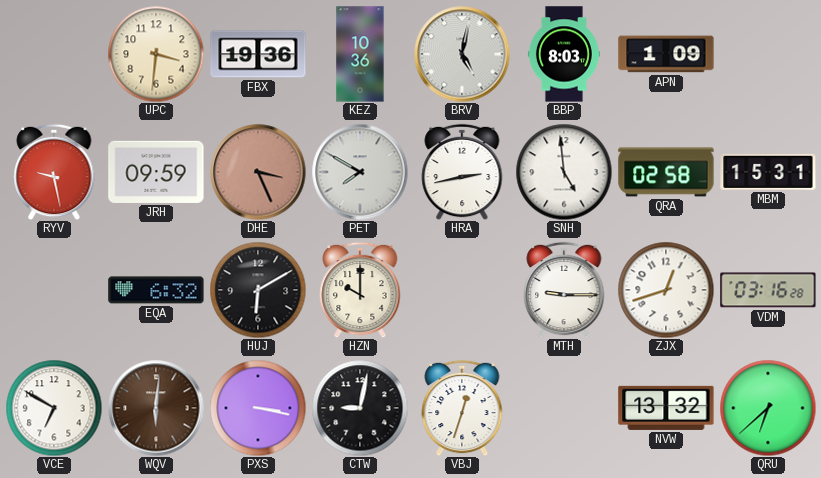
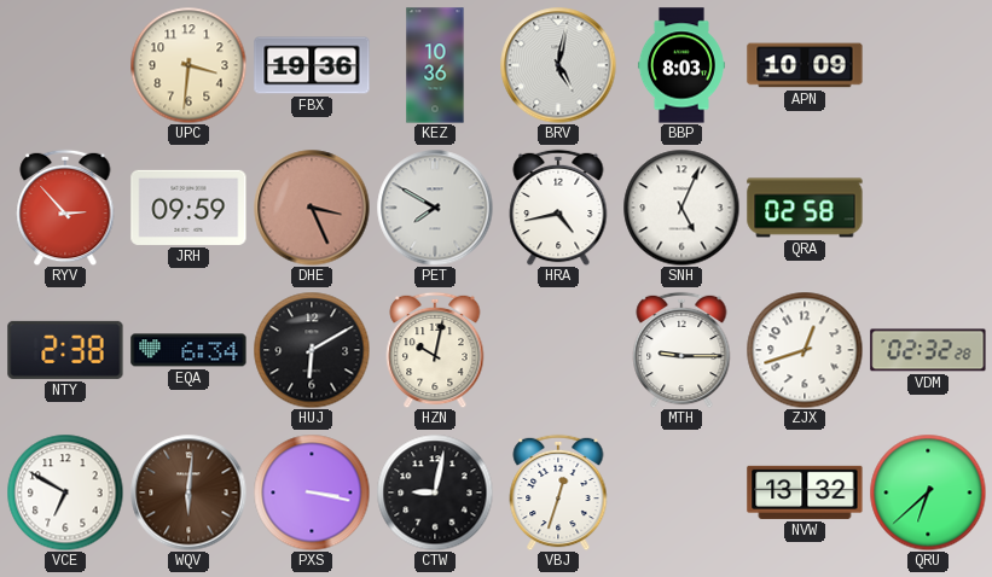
APN: 1:09 -> 10:09 (805, 65)
RYV: 9:28 -> 2:53 (65, 208)
HRA: 2:43 -> 4:43 (558, 208)
SNH: 4:59 -> 5:04 (681, 208)
MBM: 15:31 -> none (768, 172)
NTY: none -> 2:38 (65, 350)
EQA: 6:32 -> 6:34 (188, 350)
HZN: 10:00 -> 10:02 (435, 350)
VDM: 03:16 -> 02:32 (928, 350)
